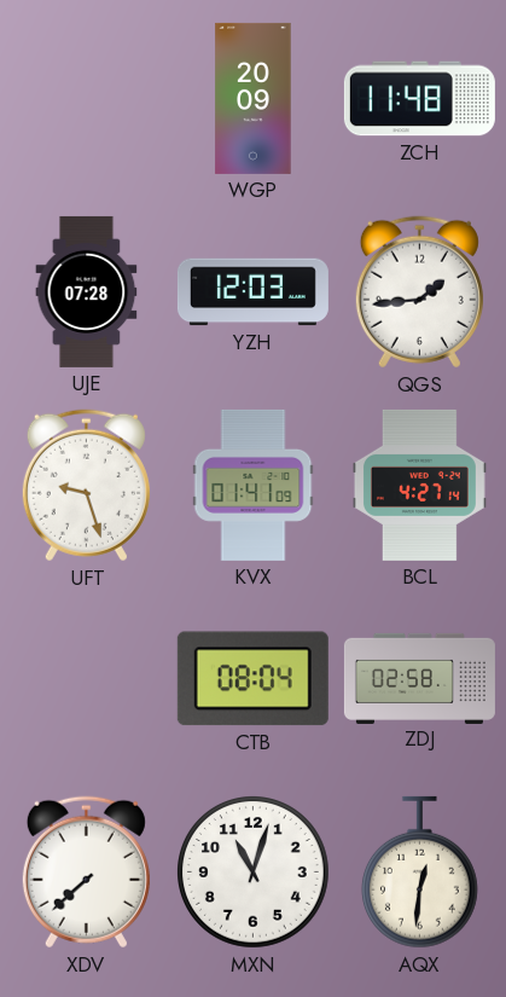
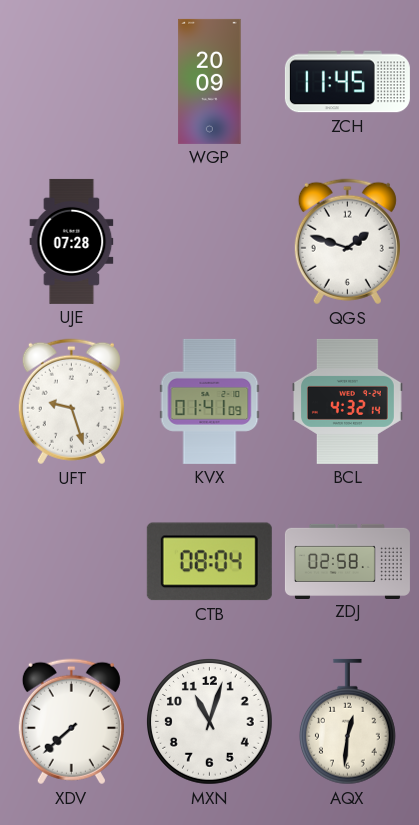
ZCH: 11:48 -> 11:45 (347, 82)
YZH: 12:03 -> none (252, 292)
QGS: 1:44 -> 1:48 (347, 242)
BCL: 4:27 -> 4:32 (347, 401)
